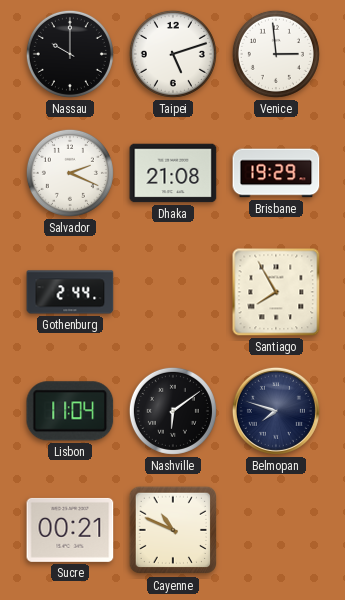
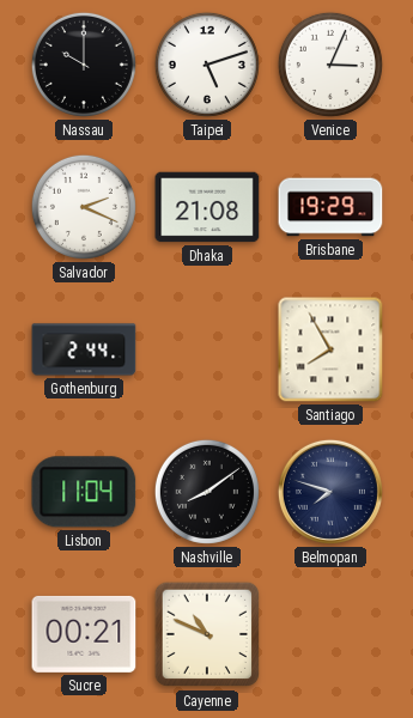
Venice: 2:59 -> 3:04 (330, 65)
Nashville: 6:09 -> 8:09 (207, 492)
